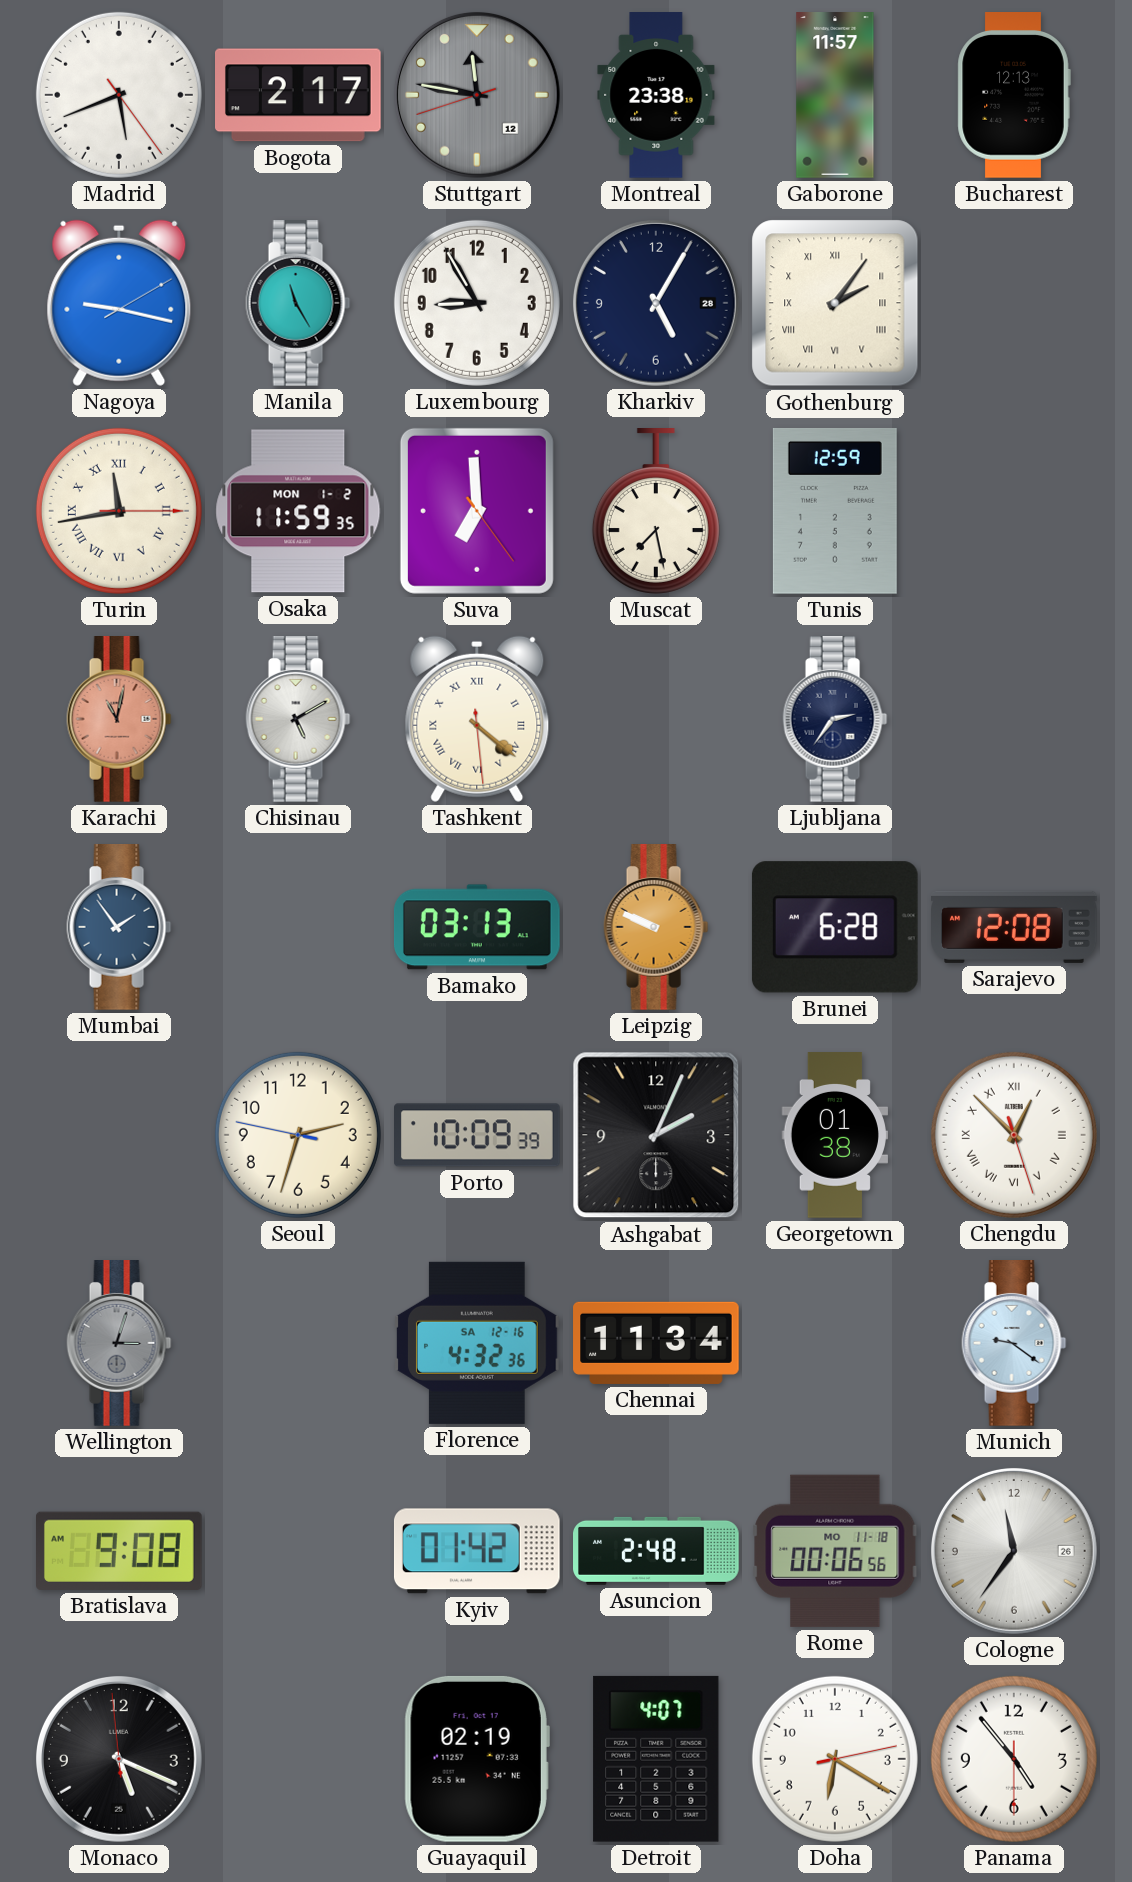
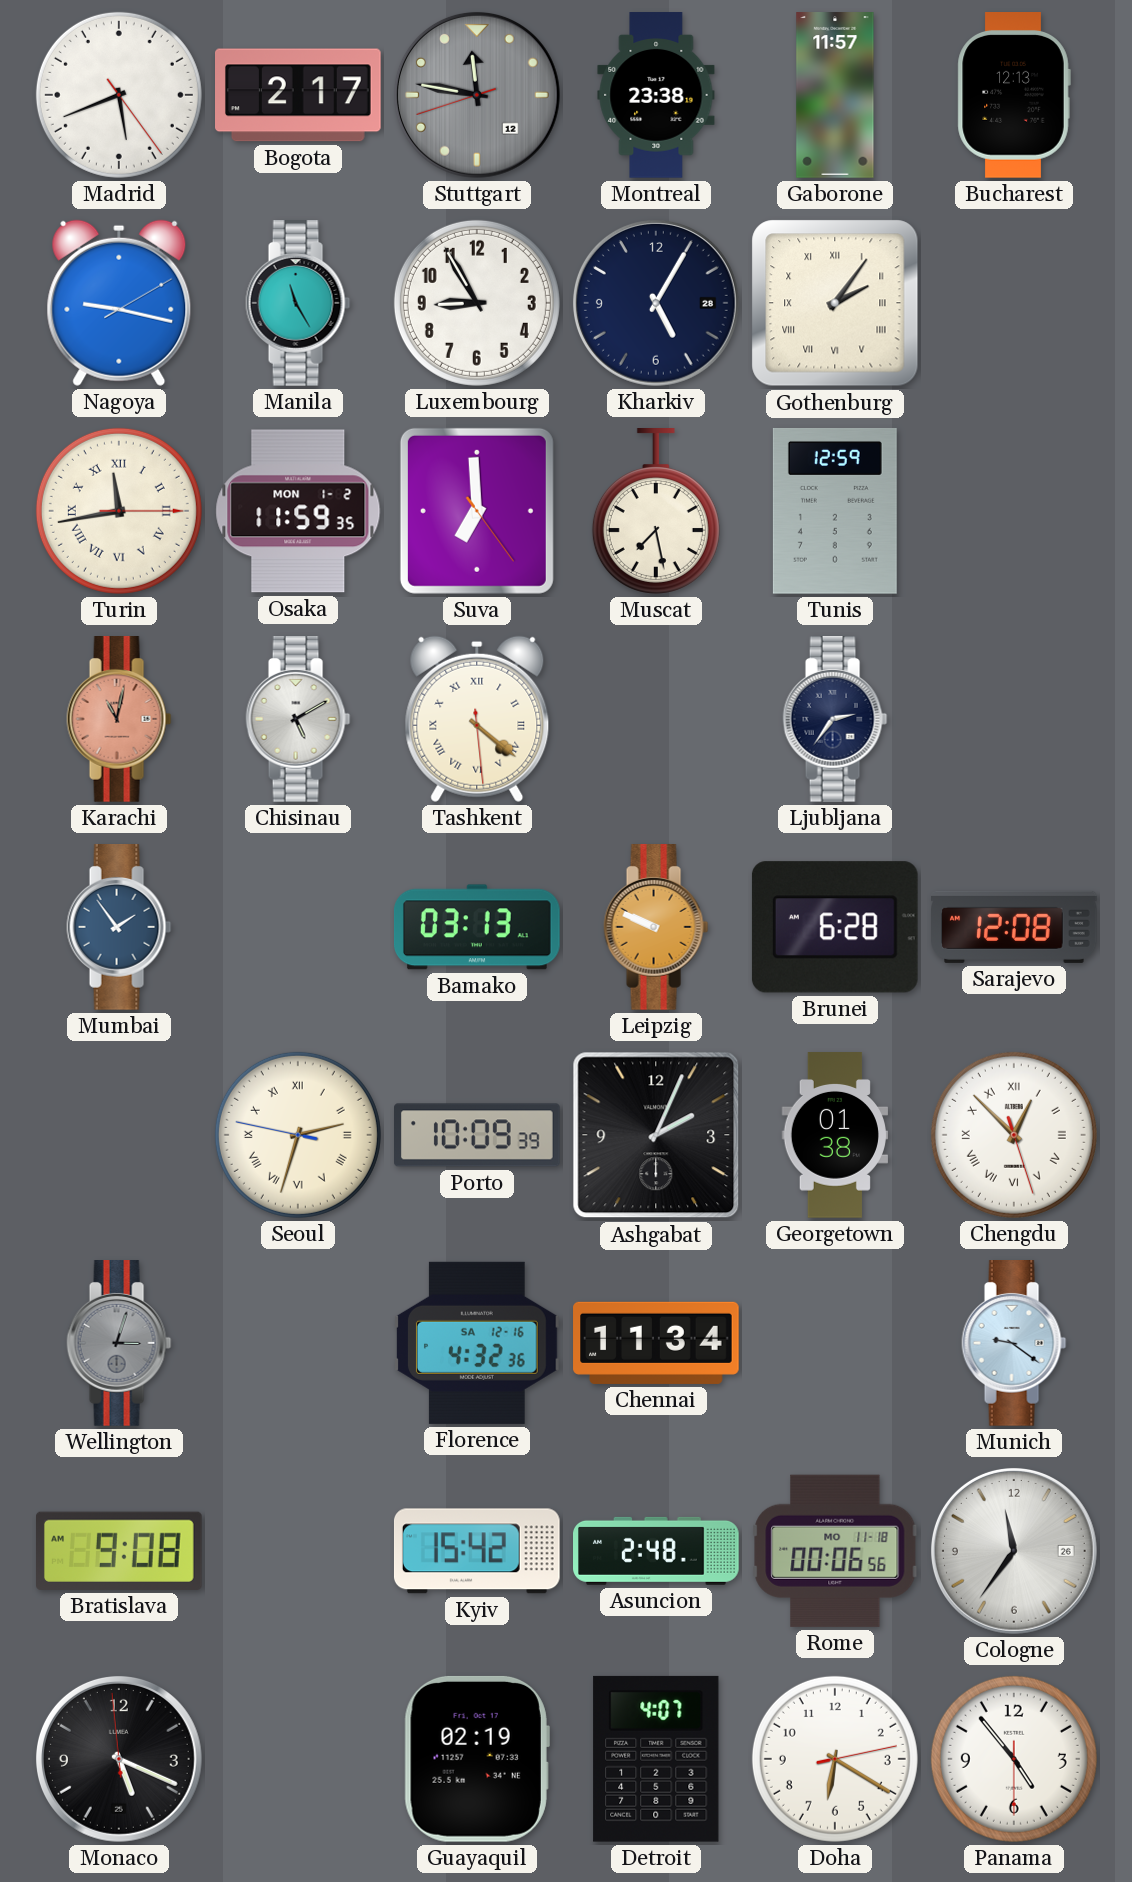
Seoul numerals: Arabic -> Roman (298, 1135)
Kyiv: 01:42 -> 15:42 (477, 1551)
